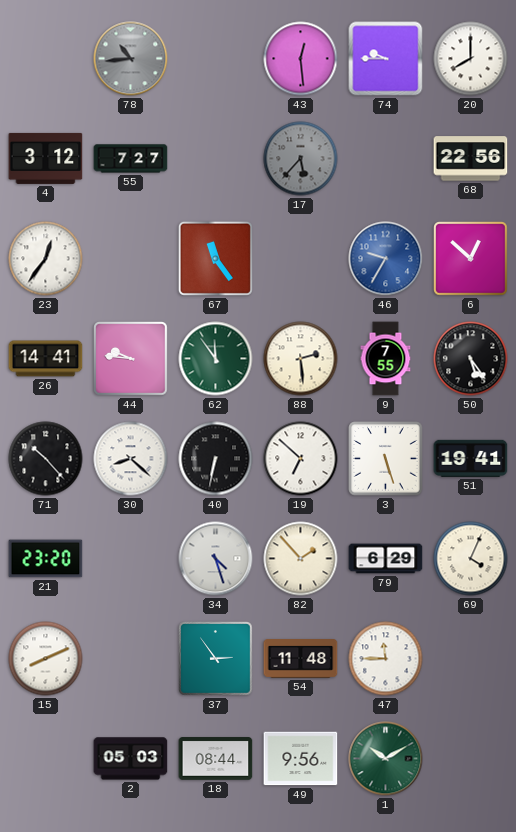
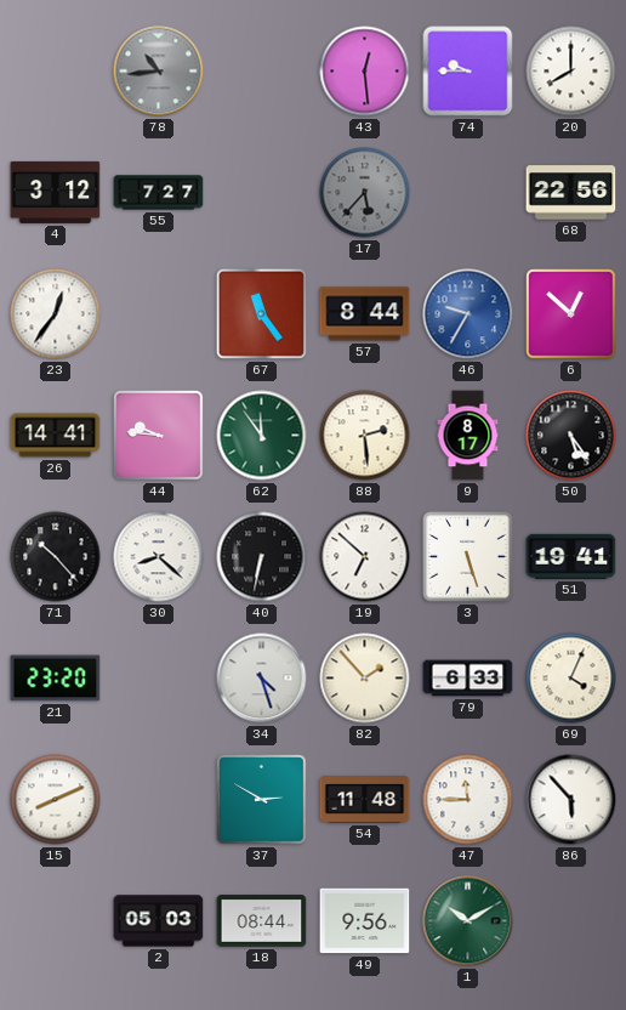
57: none -> 8:44 (365, 314)
9: 7:55 -> 8:17 (468, 436)
79: 6:29 -> 6:33 (468, 679)
37: 2:54 -> 2:50 (262, 800)
86: none -> 5:53 (571, 800)
